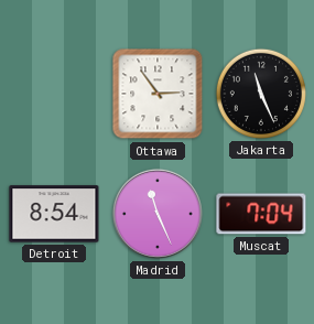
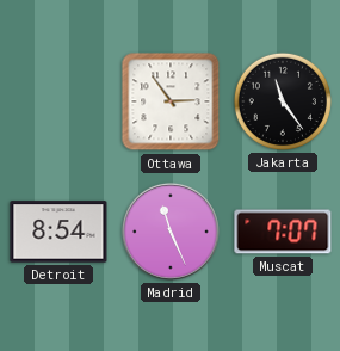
Jakarta: 11:26 -> 11:24 (283, 101)
Muscat: 7:04 -> 7:07 (283, 232)
